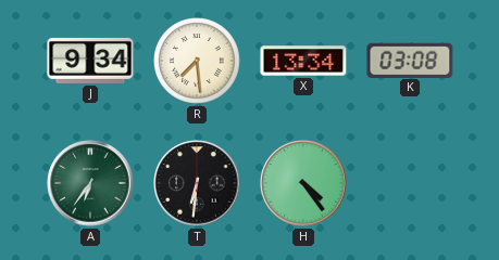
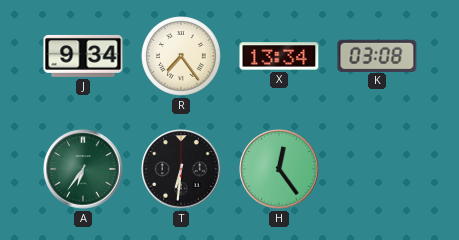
R: 7:29 -> 7:24 (182, 57)
H: 4:24 -> 12:24 (279, 169)
